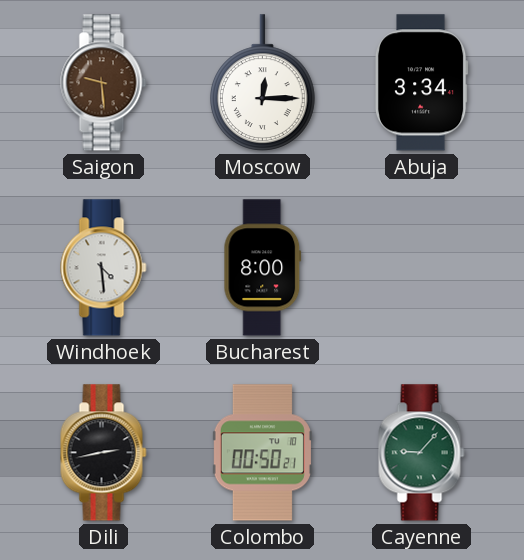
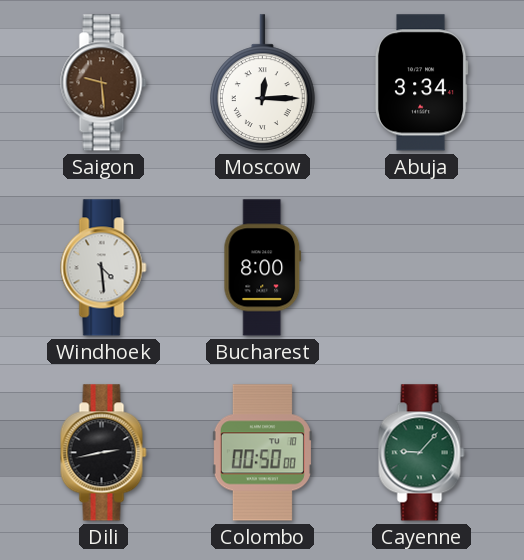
Colombo: 00:50:21 -> 00:50:00 (262, 453)
